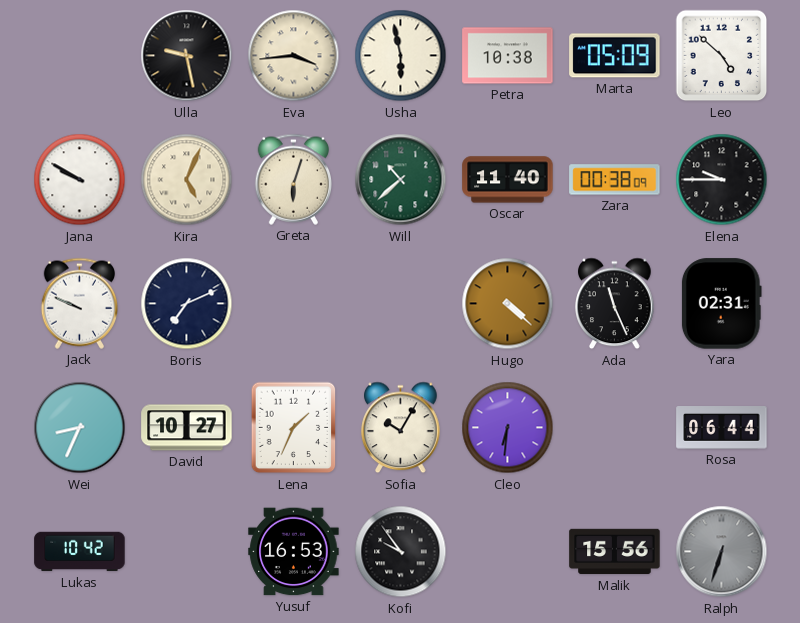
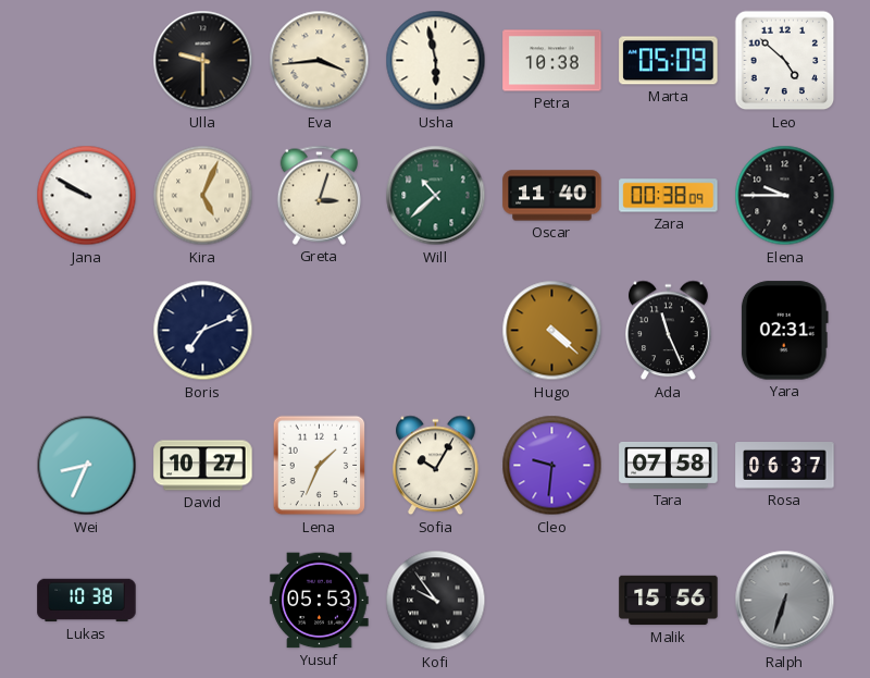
Ulla: 9:28 -> 9:30 (203, 61)
Greta: 6:03 -> 3:03 (319, 195)
Jack: 9:49 -> none (79, 303)
Cleo: 6:31 -> 9:31 (552, 466)
Tara: none -> 07:58 (669, 465)
Rosa: 06:44 -> 06:37 (785, 466)
Lukas: 10:42 -> 10:38 (87, 601)
Yusuf: 16:53 -> 05:53 (320, 601)
